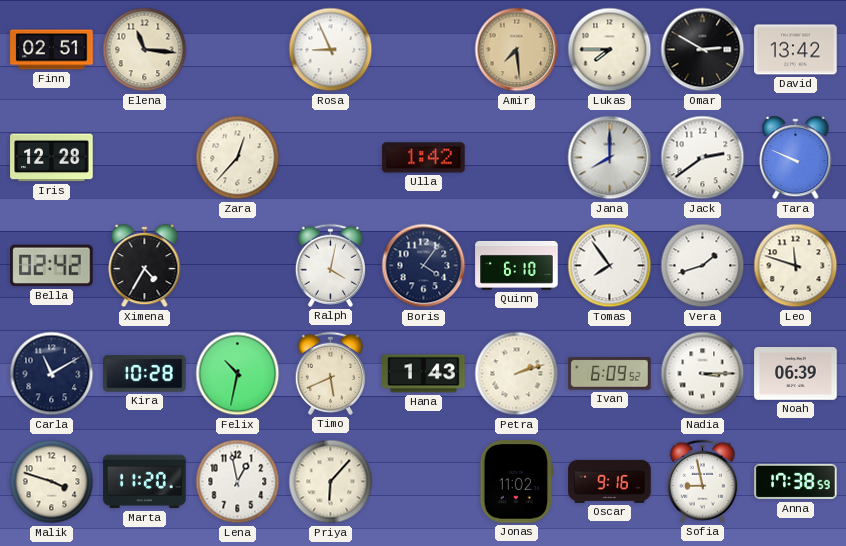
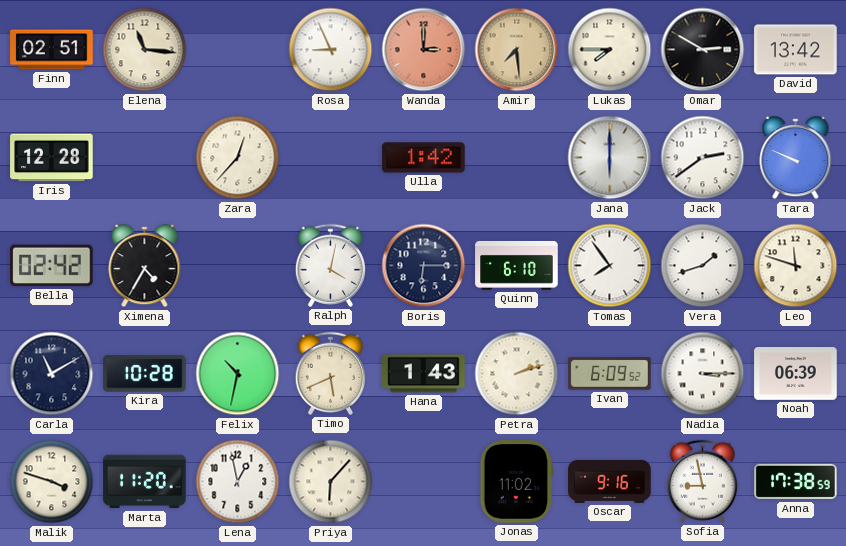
Wanda: none -> 3:00 (424, 50)
Jana: 8:00 -> 6:00 (610, 158)
Boris: 4:06 -> 6:15 (424, 266)
